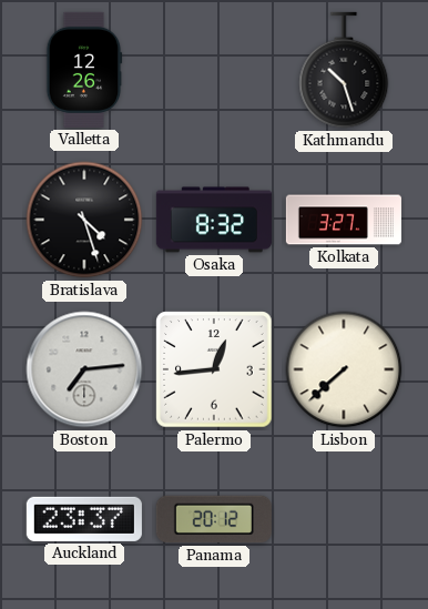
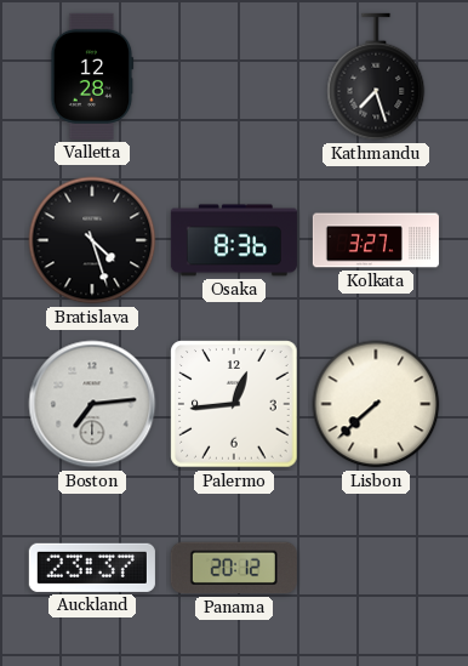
Valletta: 12:26 -> 12:28 (92, 76)
Kathmandu: 10:27 -> 7:27 (376, 76)
Osaka: 8:32 -> 8:36 (234, 240)
